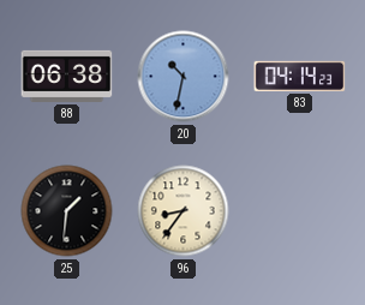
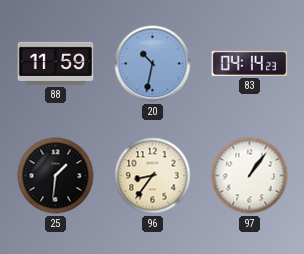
88: 06:38 -> 11:59 (56, 63)
97: none -> 1:06 (250, 176)
